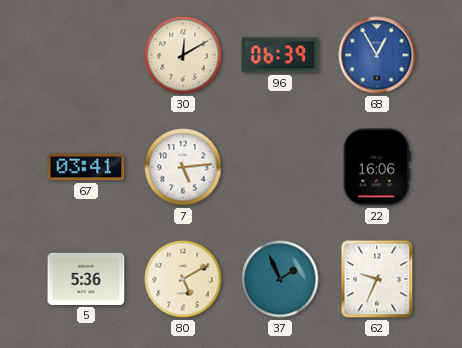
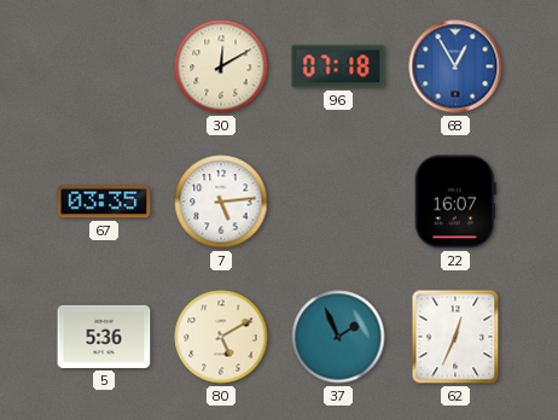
96: 06:39 -> 07:18 (338, 66)
67: 03:41 -> 03:35 (104, 202)
22: 16:06 -> 16:07 (455, 202)
62: 9:34 -> 12:34 (455, 337)
